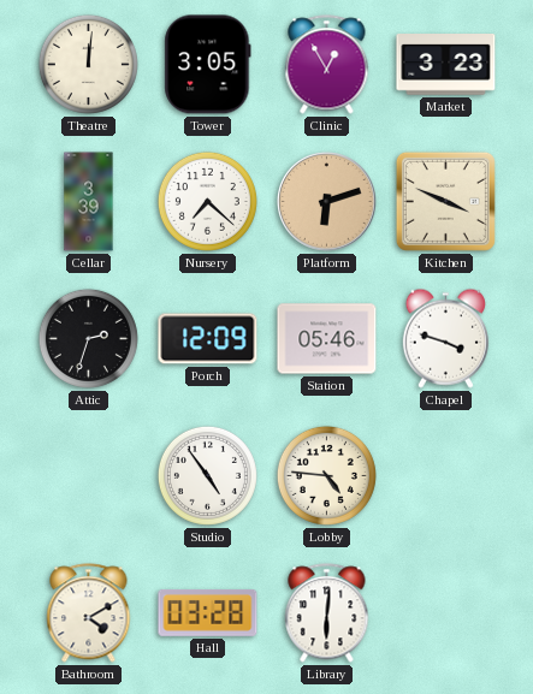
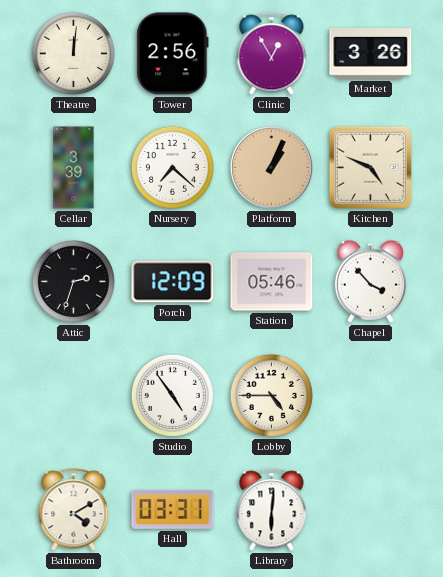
Tower: 3:05 -> 2:56 (173, 54)
Market: 3:23 -> 3:26 (371, 54)
Platform: 6:12 -> 1:04 (272, 168)
Kitchen: 3:49 -> 4:49 (370, 167)
Chapel: 3:48 -> 3:53 (370, 281)
Lobby: 4:46 -> 4:45 (271, 395)
Hall: 03:28 -> 03:31 (173, 510)
